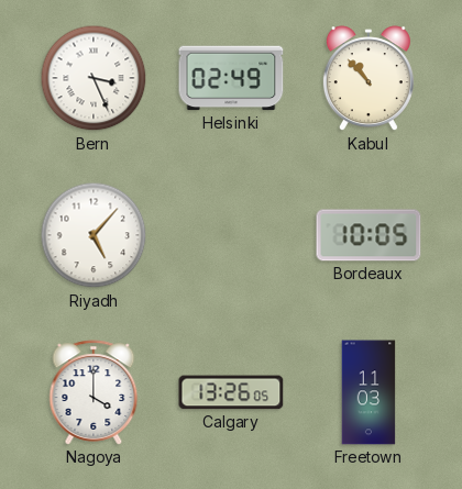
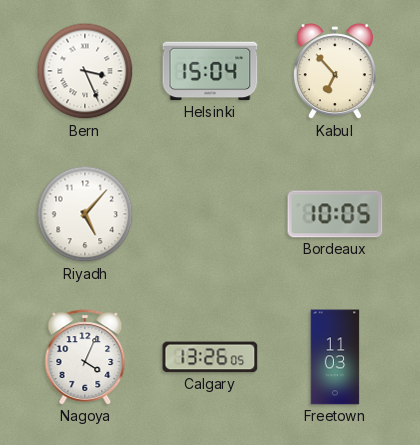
Helsinki: 02:49 -> 15:04 (210, 71)
Kabul: 10:53 -> 6:53 (335, 72)
Nagoya: 4:00 -> 4:04 (85, 357)
